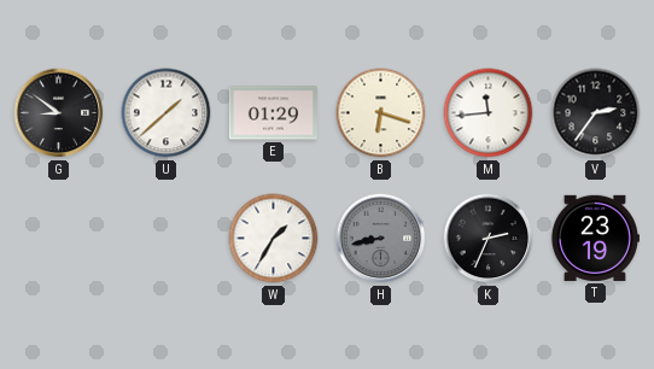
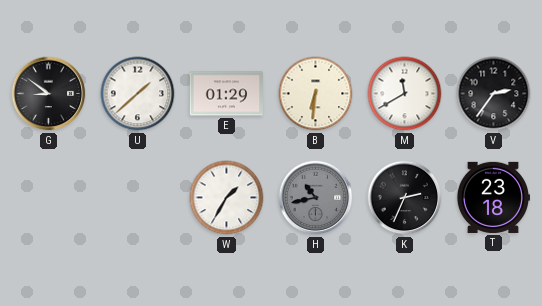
B: 6:18 -> 6:31 (316, 94)
M: 11:44 -> 11:40 (405, 94)
H: 8:43 -> 10:43 (316, 198)
T: 23:19 -> 23:18 (492, 197)
